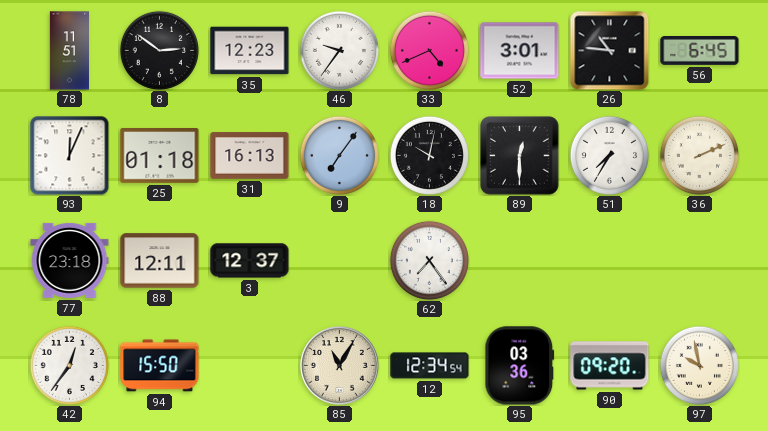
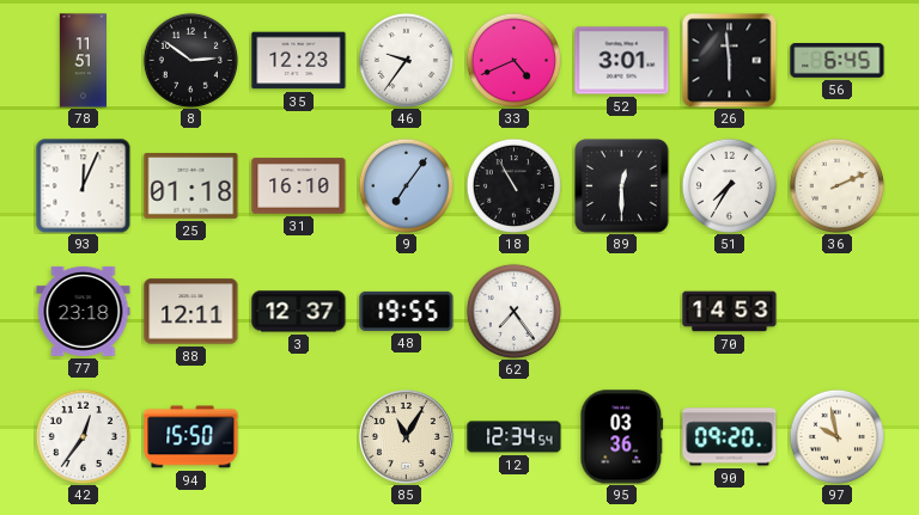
26: 10:46 -> 5:59 (729, 60)
31: 16:13 -> 16:10 (299, 186)
18: 10:02 -> 10:55 (513, 185)
48: none -> 19:55 (407, 311)
70: none -> 14:53 (730, 312)
